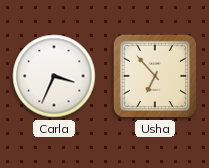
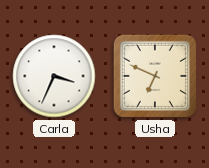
Usha: 6:53 -> 6:49 (155, 76)
